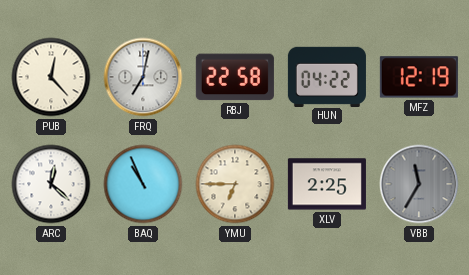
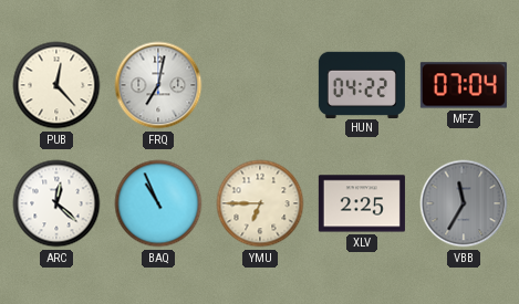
RBJ: 22:58 -> none (235, 77)
MFZ: 12:19 -> 07:04 (464, 85)
